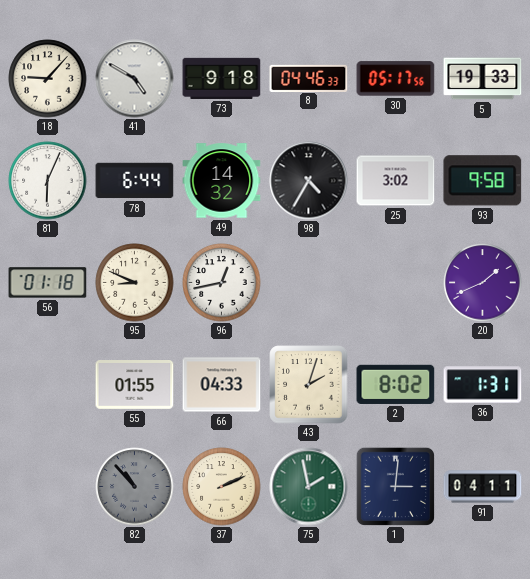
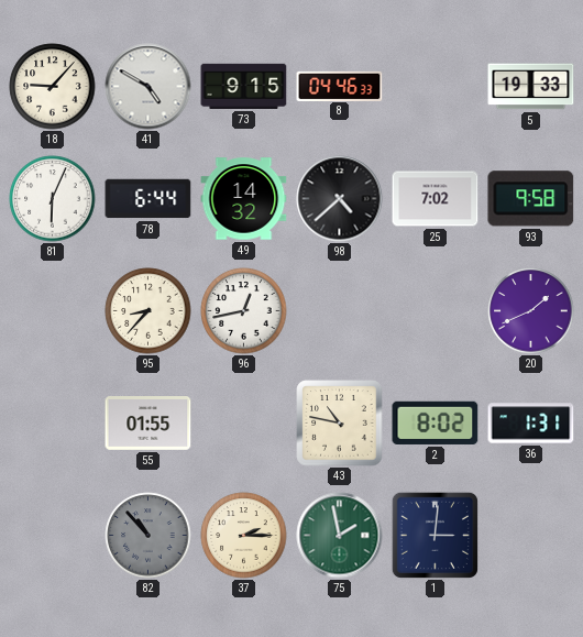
73: 9:18 -> 9:15 (244, 86)
30: 05:17 -> none (396, 79)
98: 4:35 -> 4:38 (340, 199)
25: 3:02 -> 7:02 (436, 199)
56: 01:18 -> none (48, 283)
95: 8:49 -> 8:37 (148, 311)
66: 04:33 -> none (222, 385)
43: 2:03 -> 10:47 (340, 424)
37: 2:11 -> 2:15 (244, 536)
91: 04:11 -> none (483, 487)
